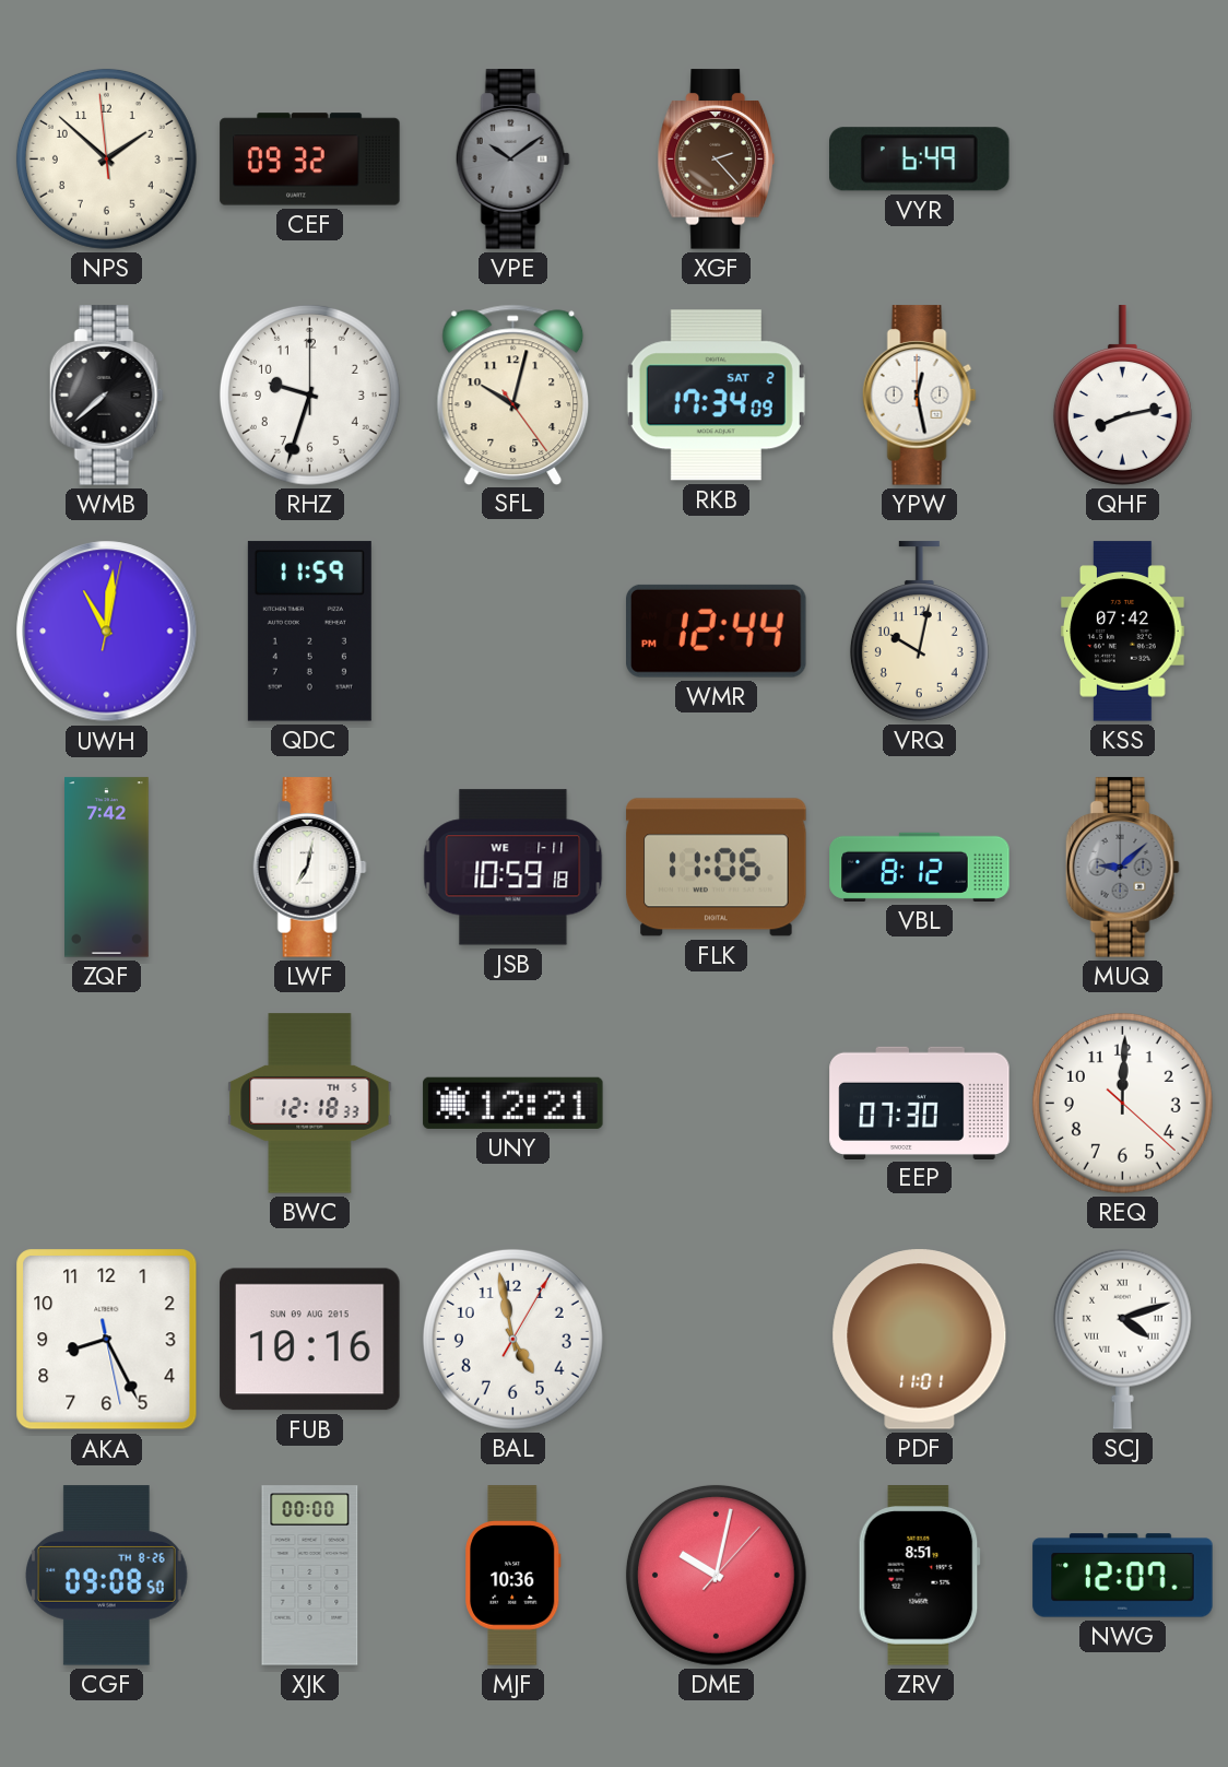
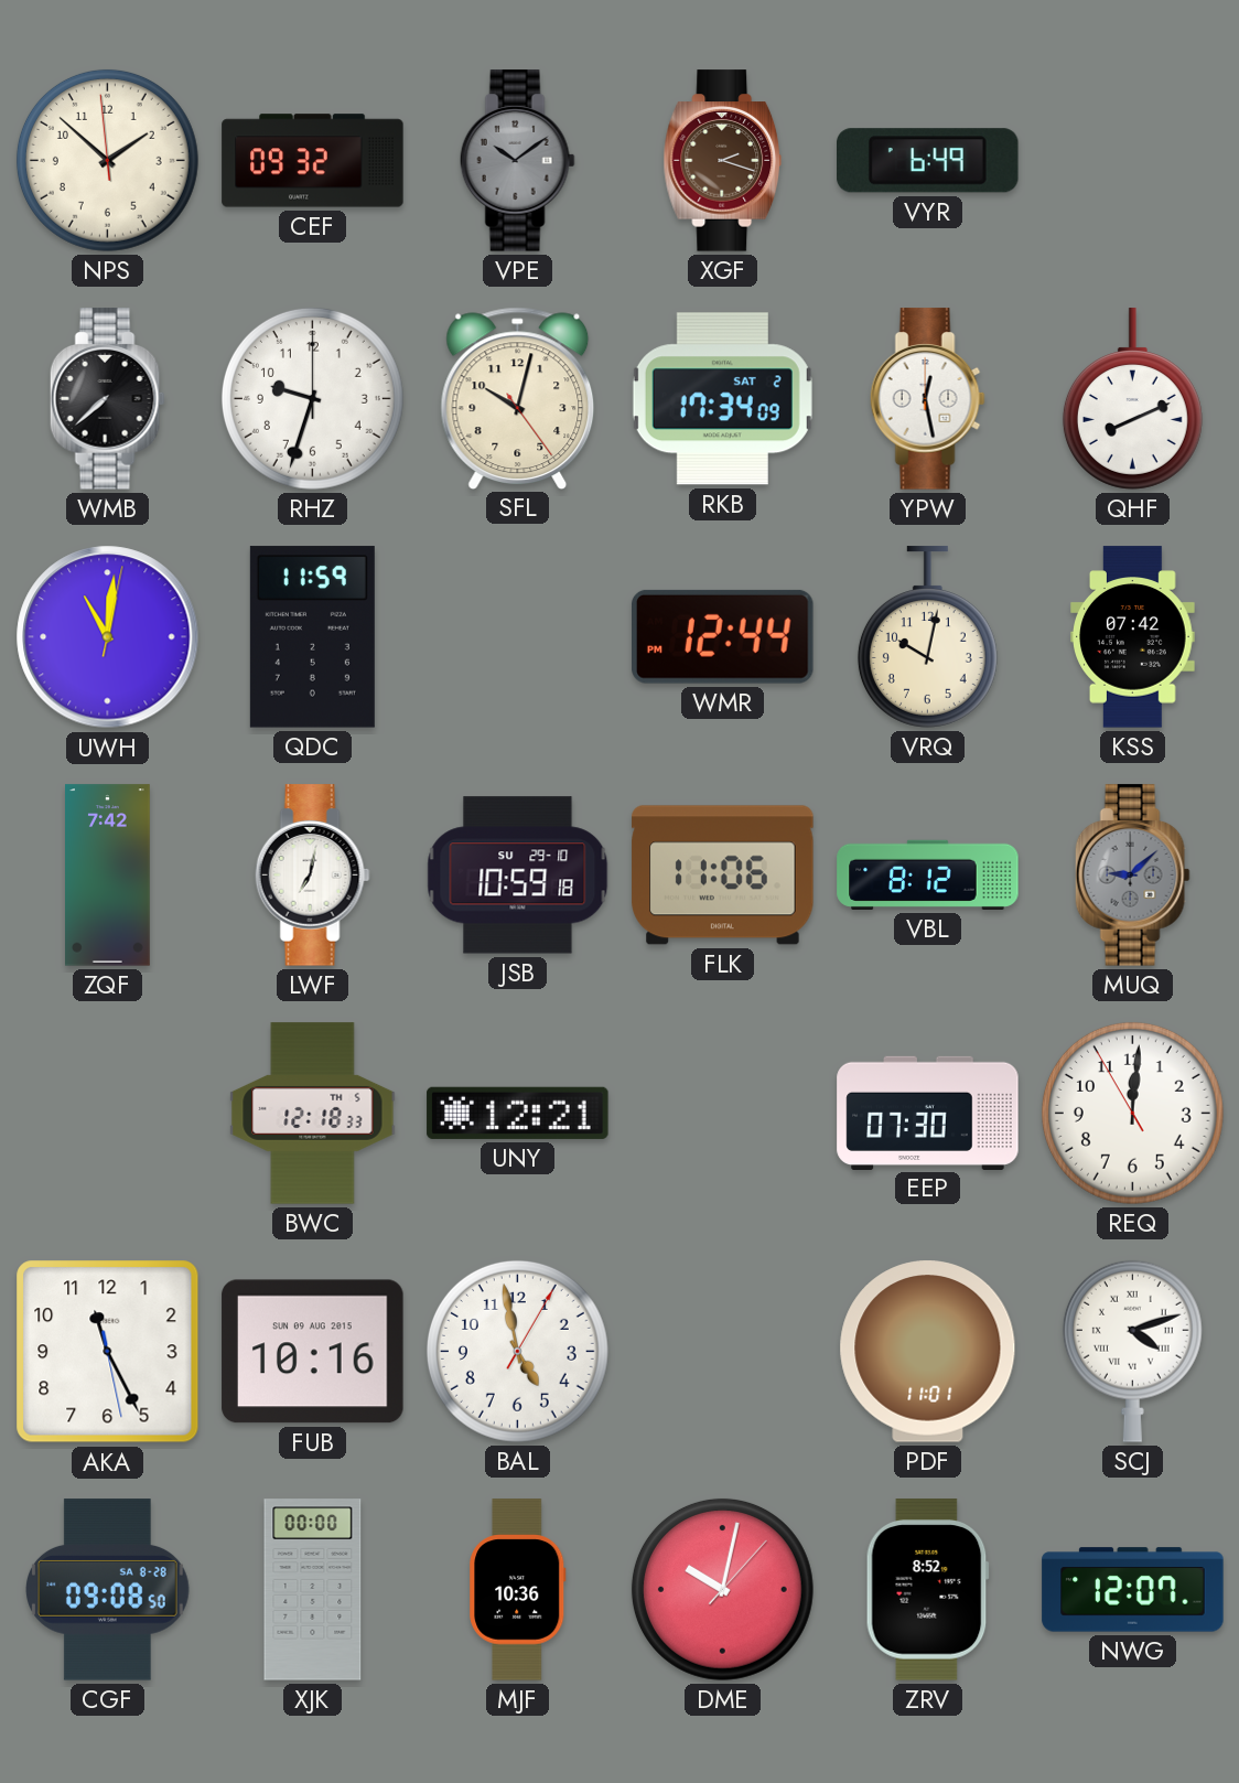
XGF: 2:23 -> 2:18 (723, 161)
QHF: 8:13 -> 8:11 (1132, 399)
JSB date: WE 1-11 -> SU 29-10 (518, 876)
REQ: 12:00:22 -> 12:00:55 (1132, 1113)
AKA: 8:25 -> 11:25 (108, 1352)
CGF date: TH 8-26 -> SA 8-28 (108, 1590)
ZRV: 8:51 -> 8:52 (927, 1590)
